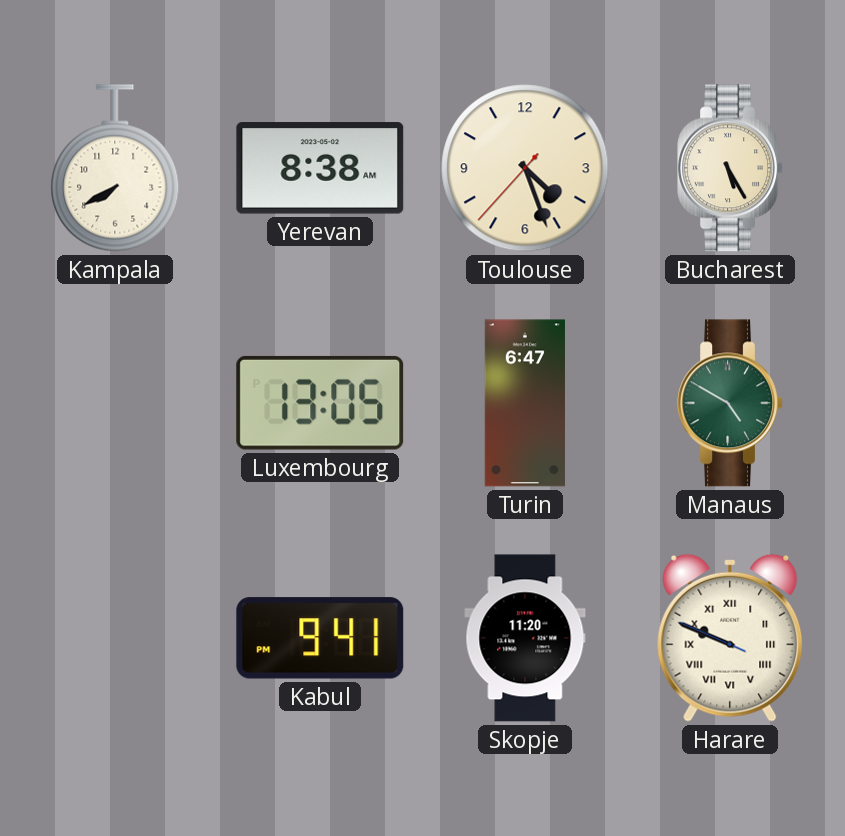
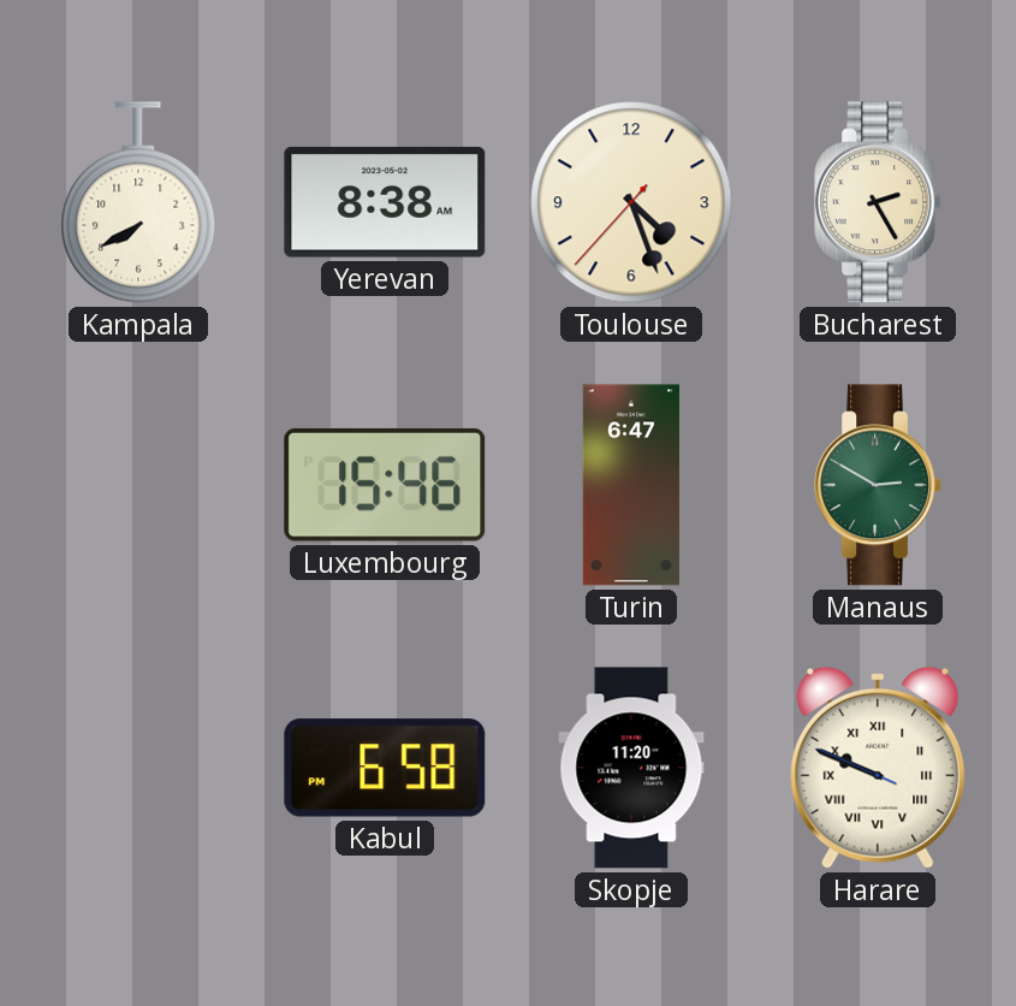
Bucharest: 5:25 -> 2:25 (878, 202)
Luxembourg: 13:05 -> 15:46 (385, 485)
Manaus: 4:50 -> 2:50 (878, 485)
Kabul: 9:41 -> 6:58 (385, 768)
